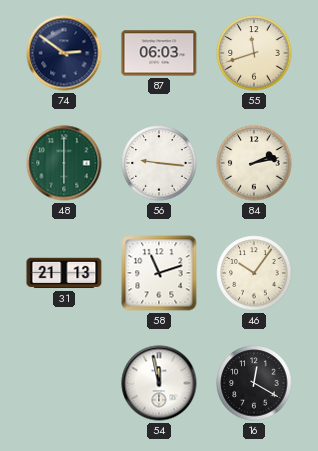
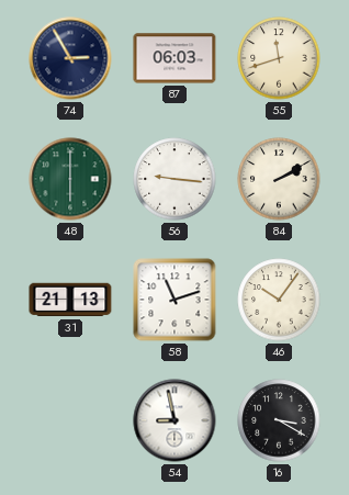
74: 2:51 -> 2:55 (70, 58)
84: 2:13 -> 2:10 (279, 179)
54: 11:58 -> 8:58 (174, 420)
16: 12:20 -> 3:20 (279, 420)
